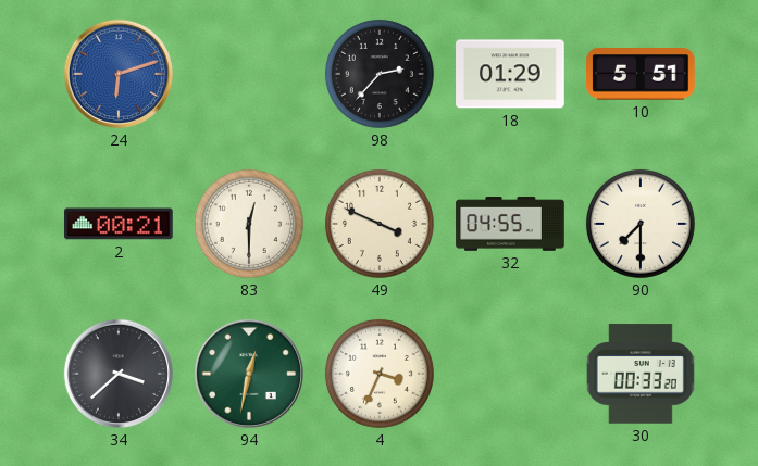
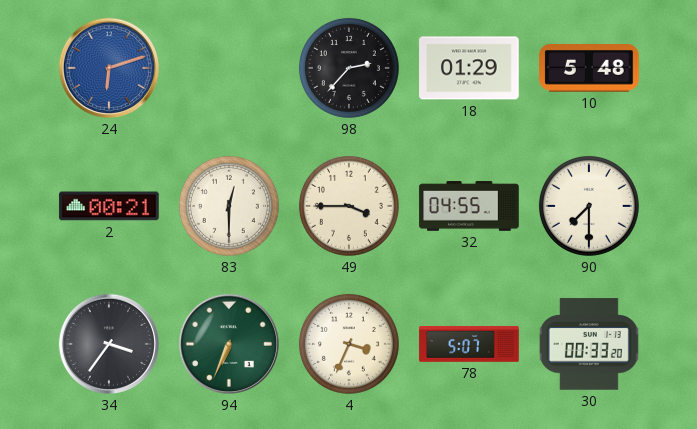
10: 5:51 -> 5:48 (589, 69)
49: 3:49 -> 3:45 (349, 206)
34: 3:38 -> 3:36 (109, 344)
94: 12:32 -> 6:34 (229, 344)
78: none -> 5:07 (469, 344)
